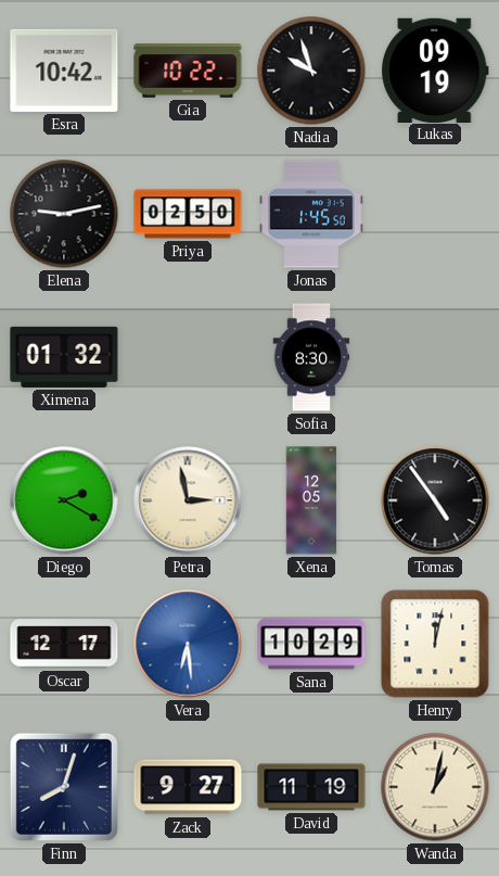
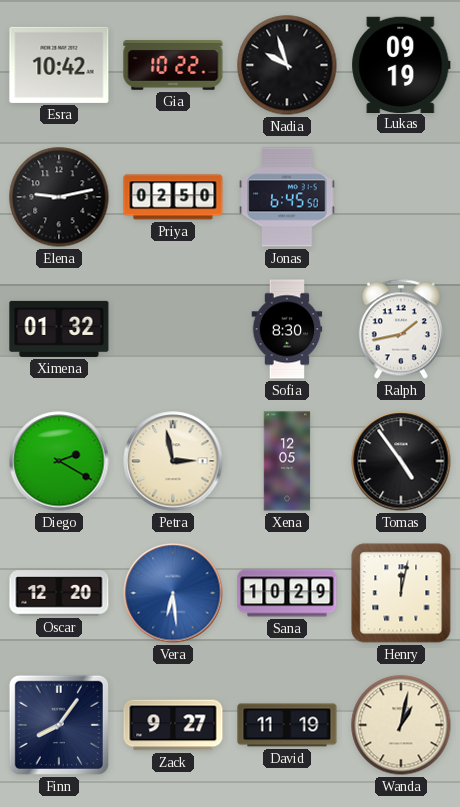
Jonas: 1:45 -> 6:45 (287, 197)
Ralph: none -> 1:43 (401, 329)
Oscar: 12:17 -> 12:20 (59, 593)
Finn: 8:03 -> 8:06 (59, 725)
